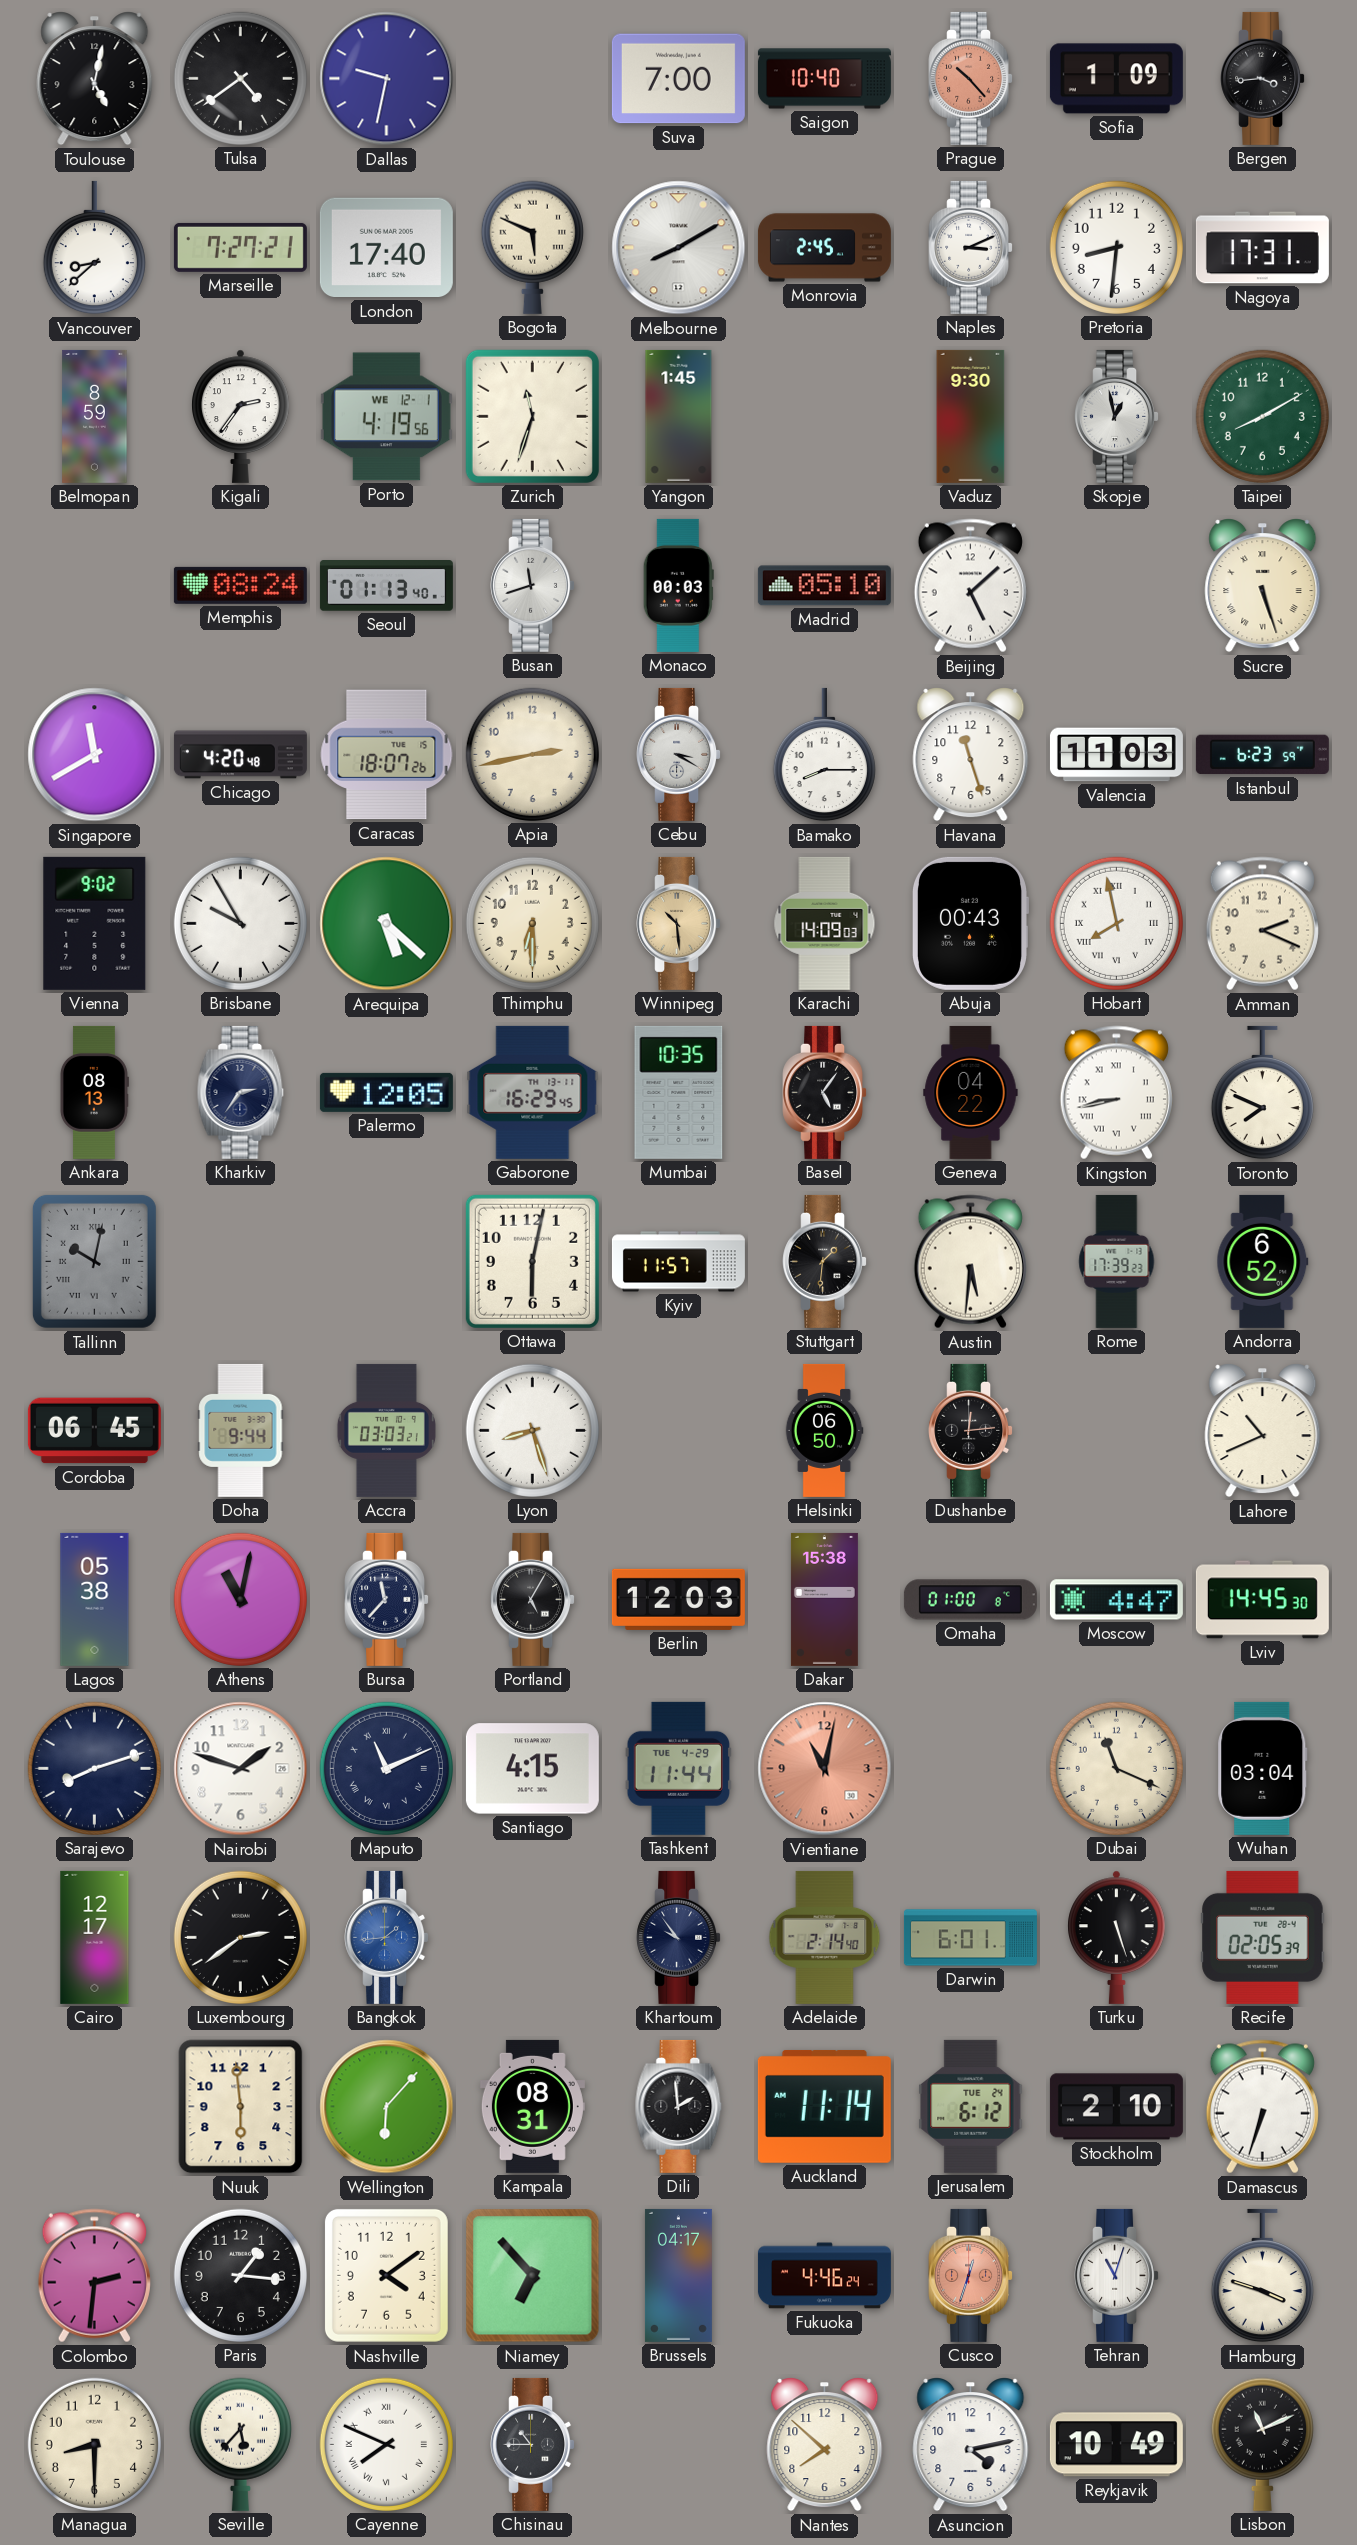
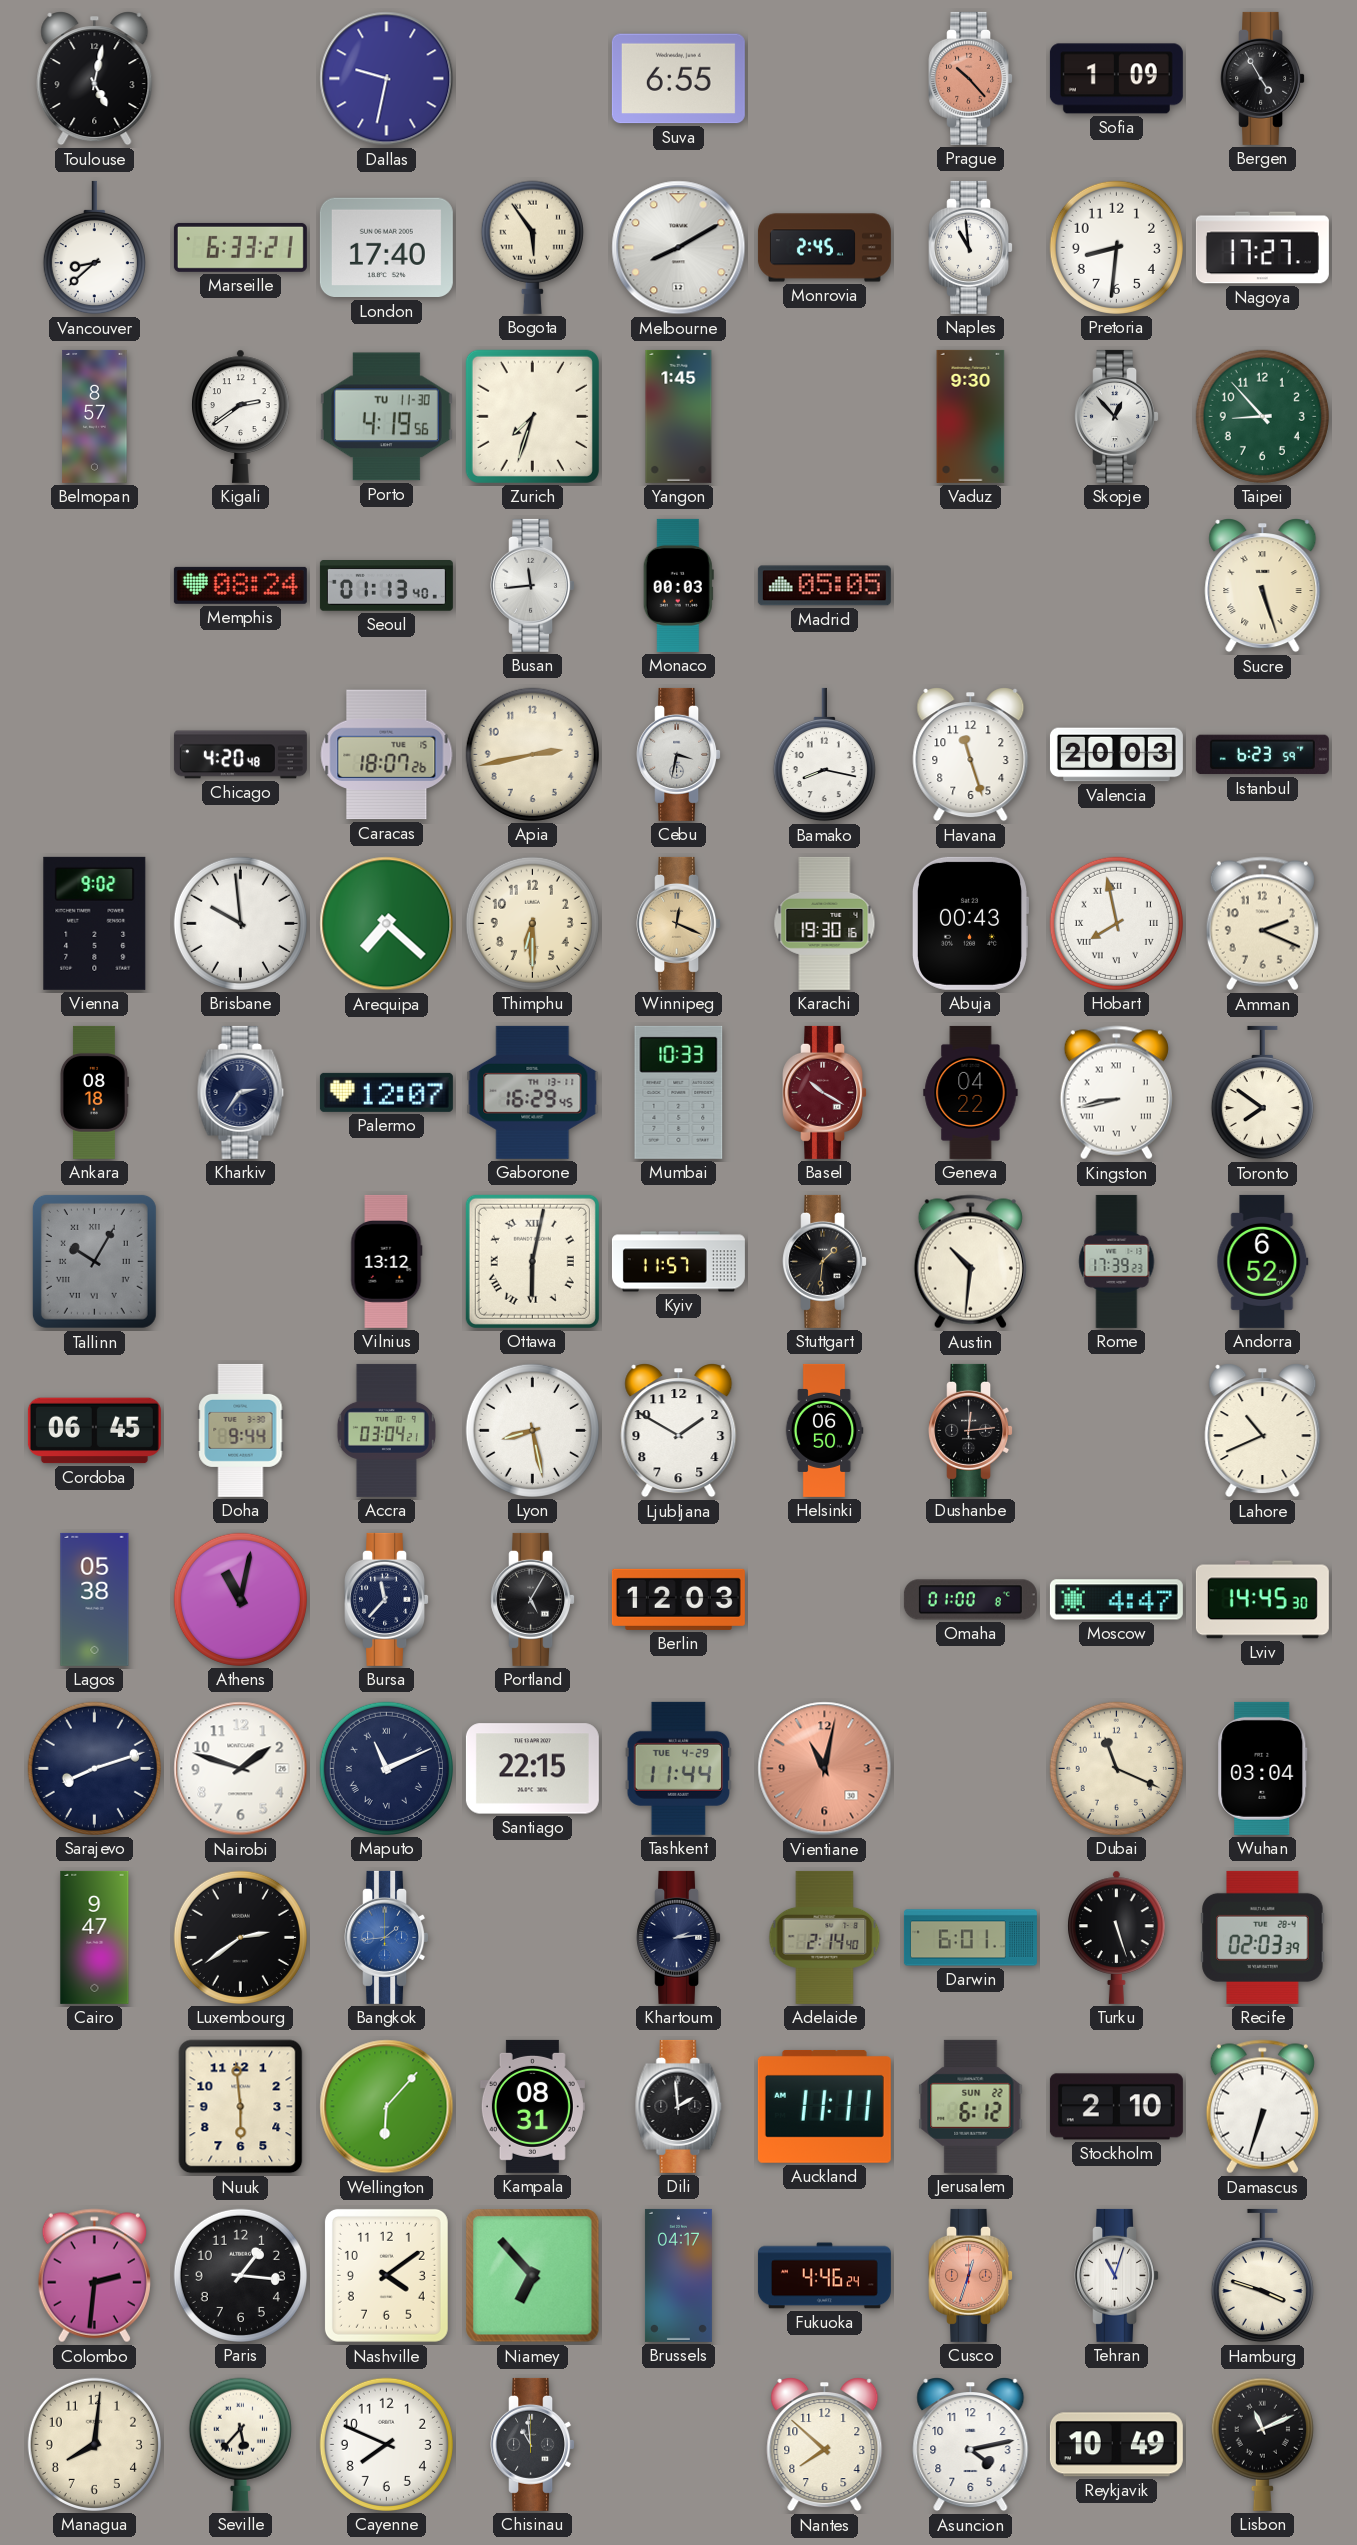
Tulsa: 4:39 -> none (240, 78)
Suva: 7:00 -> 6:55 (678, 79)
Saigon: 10:40 -> none (824, 79)
Bergen: 3:44 -> 4:55 (1263, 78)
Marseille: 7:27 -> 6:33 (240, 247)
Bogota: 5:49 -> 5:54 (532, 247)
Naples: 3:11 -> 10:59 (971, 247)
Nagoya: 17:31 -> 17:27 (1262, 248)
Belmopan: 8:59 -> 8:57 (95, 416)
Kigali: 2:36 -> 2:39 (241, 416)
Porto date: WE 12-1 -> TU 11-30 (386, 417)
Zurich: 11:33 -> 7:33 (532, 416)
Skopje: 12:58 -> 12:53 (1117, 416)
Taipei: 8:10 -> 8:53 (1262, 416)
Busan: 11:42 -> 11:44 (533, 585)
Madrid: 05:10 -> 05:05 (824, 586)
Beijing: 5:08 -> none (970, 586)
Singapore: 11:40 -> none (95, 755)
Cebu: 3:20 -> 3:32 (679, 754)
Bamako: 8:15 -> 8:17 (824, 755)
Valencia: 11:03 -> 20:03 (1116, 755)
Brisbane: 9:55 -> 9:59 (240, 923)
Arequipa: 5:22 -> 7:22 (387, 924)
Winnipeg: 10:29 -> 12:19 (679, 923)
Karachi: 14:09 -> 19:30 (825, 923)
Ankara: 08:13 -> 08:18 (94, 1092)
Palermo: 12:05 -> 12:07 (386, 1092)
Mumbai: 10:35 -> 10:33 (679, 1092)
Basel: 5:06 -> 10:20 (825, 1092)
Basel dial: black -> burgundy (825, 1092)
Toronto: 7:49 -> 7:51 (1262, 1093)
Tallinn: 10:02 -> 10:05 (94, 1261)
Vilnius: none -> 13:12 (387, 1261)
Ottawa numerals: Arabic -> Roman (532, 1261)
Austin: 5:31 -> 10:31 (970, 1262)
Accra: 03:03 -> 03:04 (386, 1430)
Lyon: 8:27 -> 8:28 (532, 1430)
Ljubljana: none -> 1:50 (679, 1431)
Dakar: 15:38 -> none (824, 1599)
Santiago: 4:15 -> 22:15 (532, 1769)
Cairo: 12:17 -> 9:47 (95, 1937)
Khartoum: 9:54 -> 2:14 (679, 1937)
Recife: 02:05 -> 02:03 (1263, 1937)
Auckland: 11:14 -> 11:11 (824, 2106)
Jerusalem date: TUE 24 -> SUN 22 (971, 2106)
Managua: 8:30 -> 8:01 (94, 2444)
Cayenne numerals: Roman -> Arabic (386, 2444)
Chisinau: 10:45 -> 10:59 (533, 2444)
